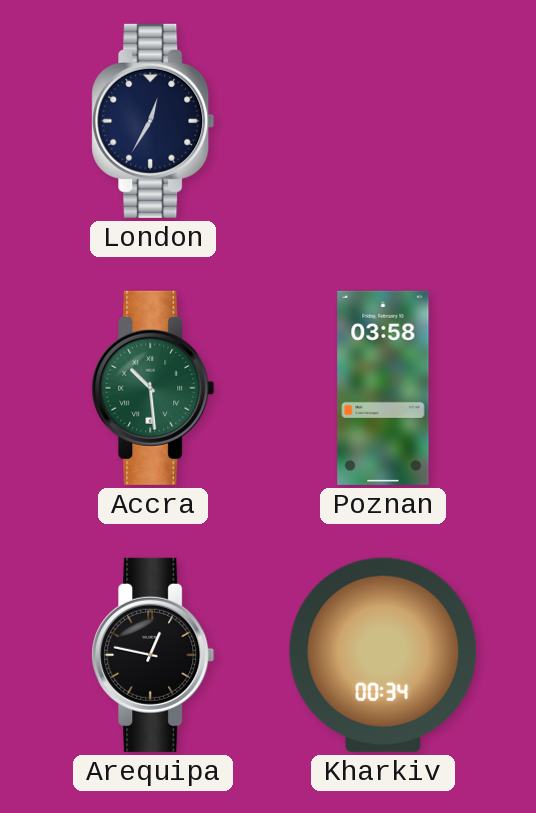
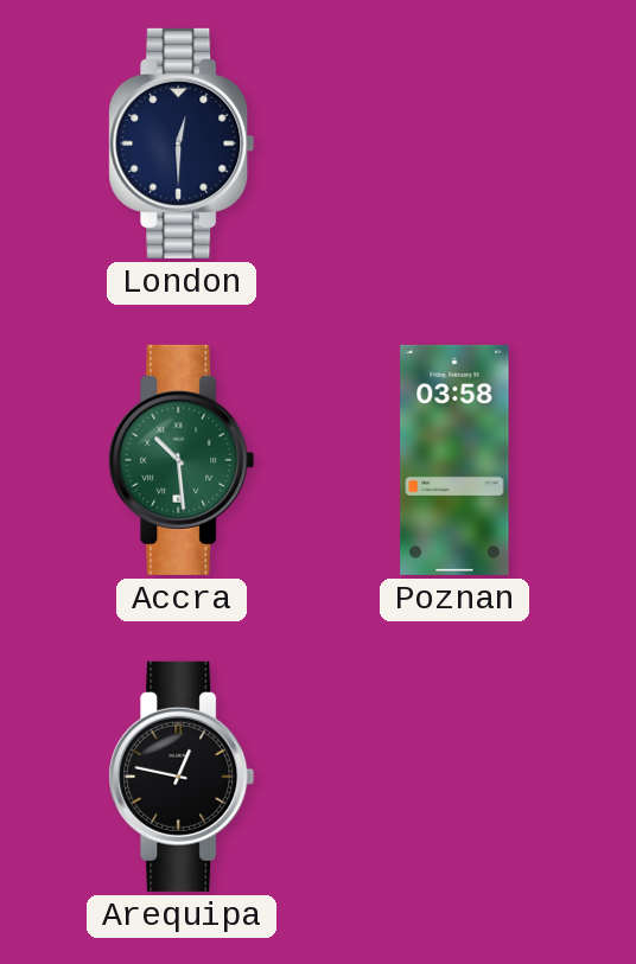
London: 12:35 -> 12:30 (182, 143)
Kharkiv: 00:34 -> none (383, 655)
